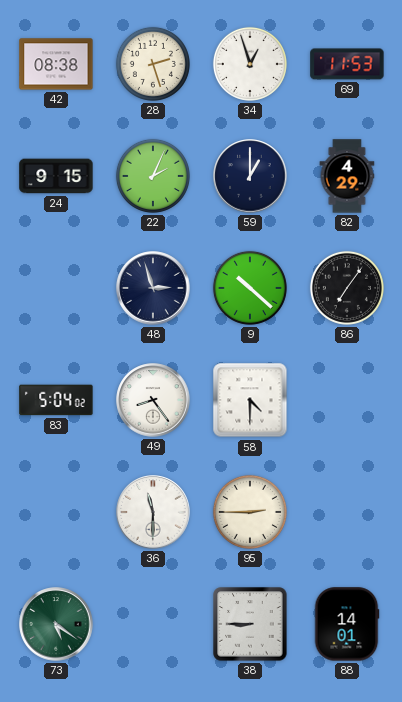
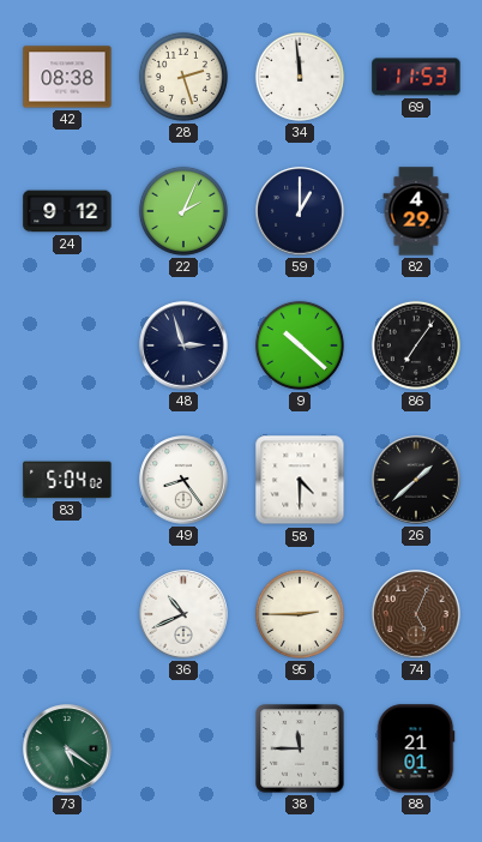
34: 12:57 -> 11:59 (300, 77)
24: 9:15 -> 9:12 (67, 211)
26: none -> 1:38 (416, 480)
36: 11:30 -> 10:41 (183, 614)
74: none -> 5:04 (416, 614)
38: 8:45 -> 11:45 (300, 748)
88: 14:01 -> 21:01 (416, 748)
